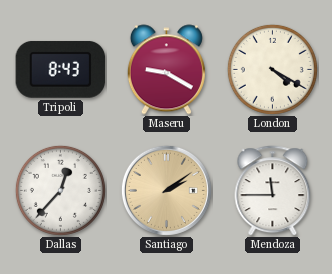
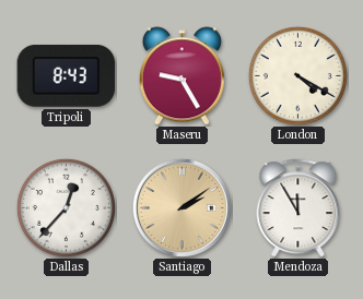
Maseru: 9:20 -> 9:25 (181, 76)
Mendoza: 11:45 -> 11:55 (298, 208)
